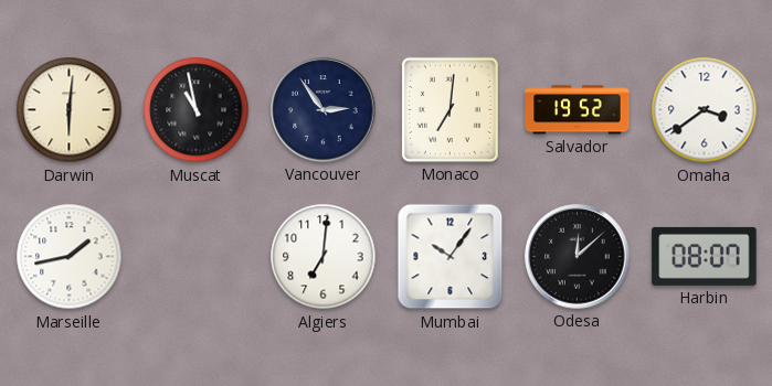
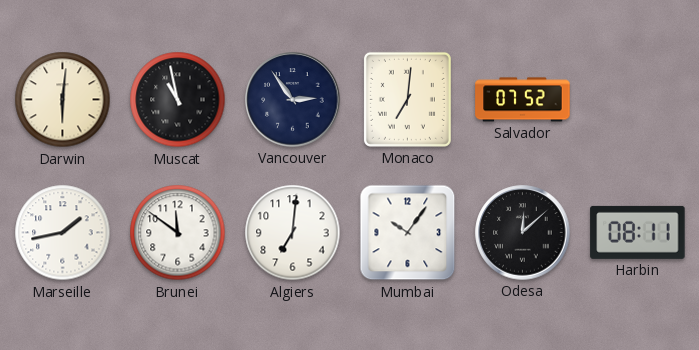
Salvador: 19:52 -> 07:52 (523, 100)
Omaha: 3:39 -> none (705, 110)
Brunei: none -> 11:51 (178, 233)
Harbin: 08:07 -> 08:11 (638, 232)
